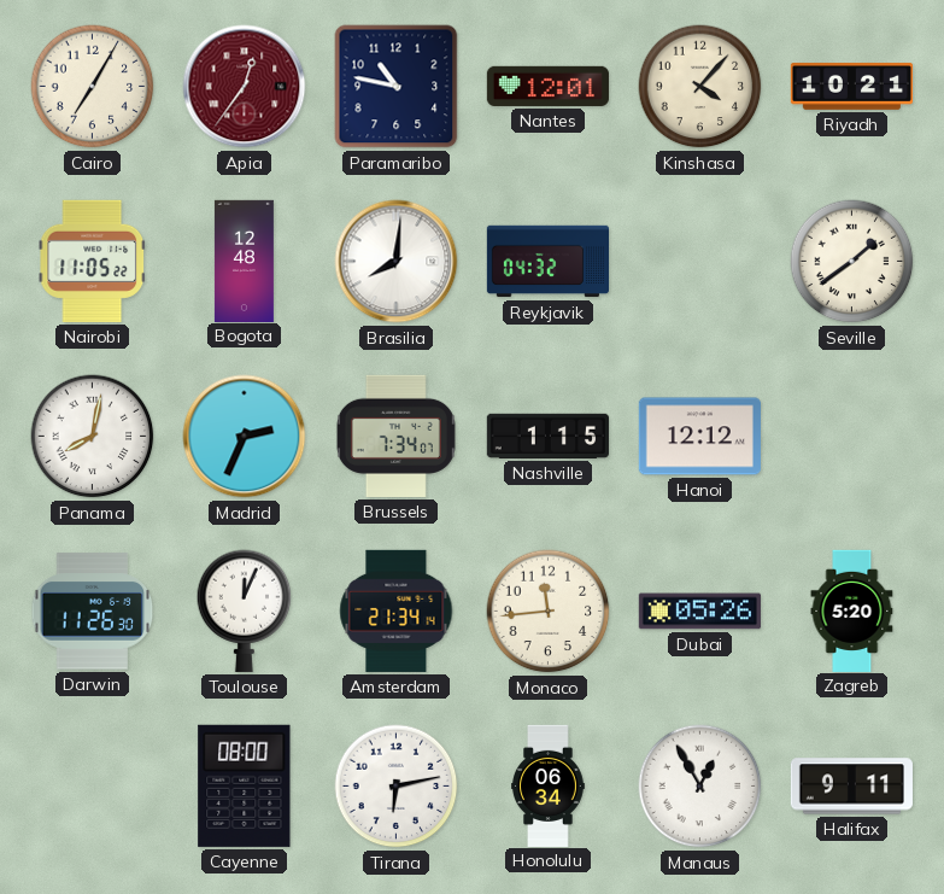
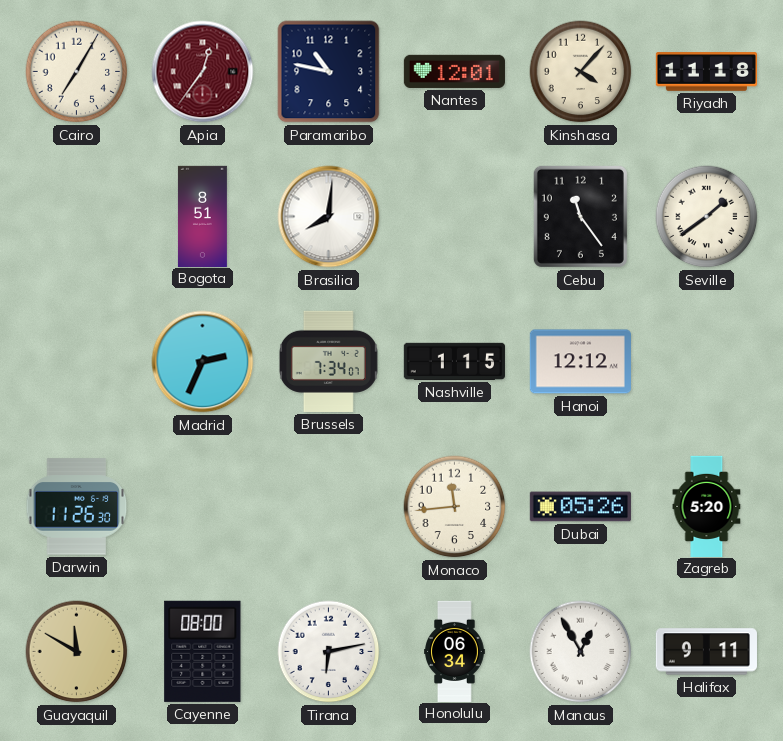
Riyadh: 10:21 -> 11:18 (706, 72)
Nairobi: 11:05 -> none (93, 261)
Bogota: 12:48 -> 8:51 (202, 216)
Reykjavik: 04:32 -> none (547, 262)
Cebu: none -> 11:24 (580, 216)
Panama: 8:02 -> none (93, 437)
Toulouse: 12:04 -> none (245, 610)
Amsterdam: 21:34 -> none (397, 610)
Guayaquil: none -> 11:50 (77, 652)
